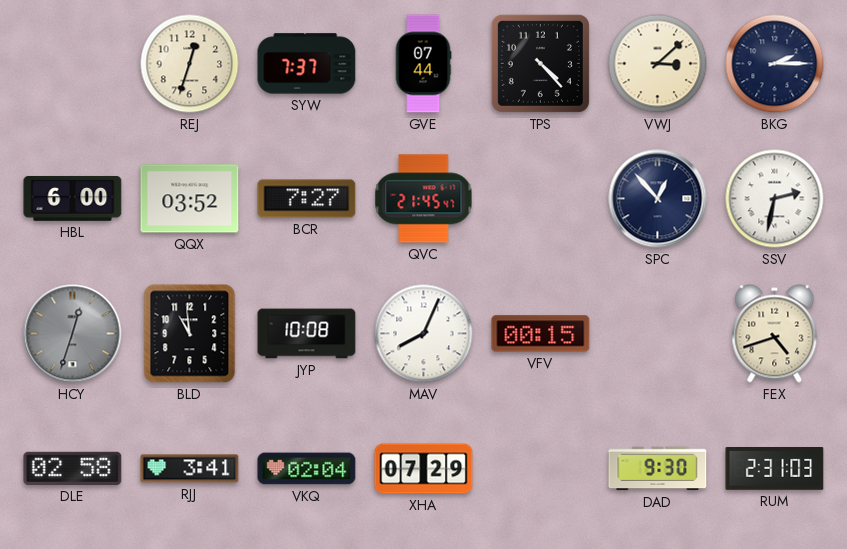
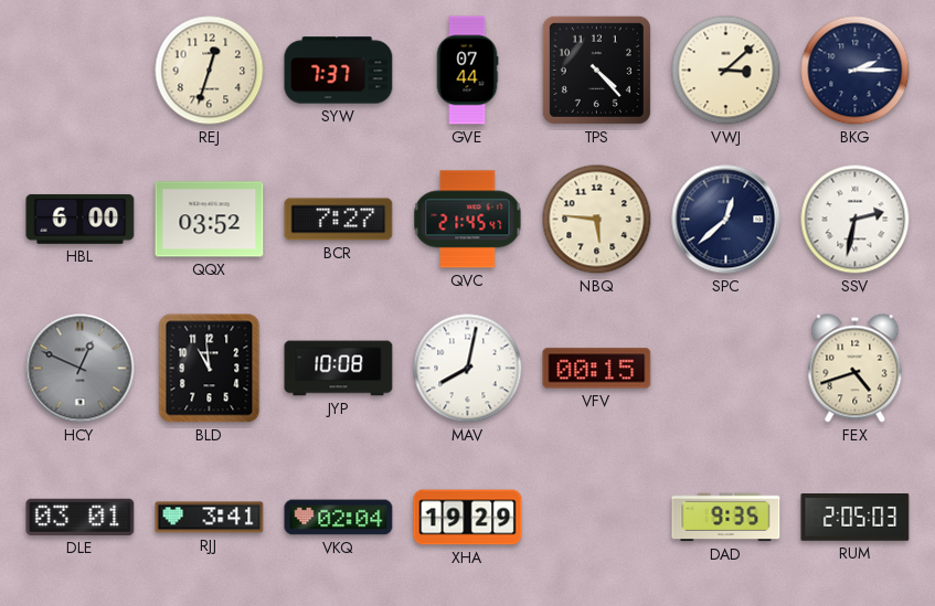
NBQ: none -> 5:46 (597, 220)
SPC: 12:53 -> 12:38 (726, 220)
HCY: 12:33 -> 12:49 (81, 369)
MAV: 8:04 -> 8:02 (468, 369)
DLE: 02:58 -> 03:01 (81, 517)
XHA: 07:29 -> 19:29 (468, 518)
DAD: 9:30 -> 9:35 (726, 518)
RUM: 2:31 -> 2:05 (856, 518)
